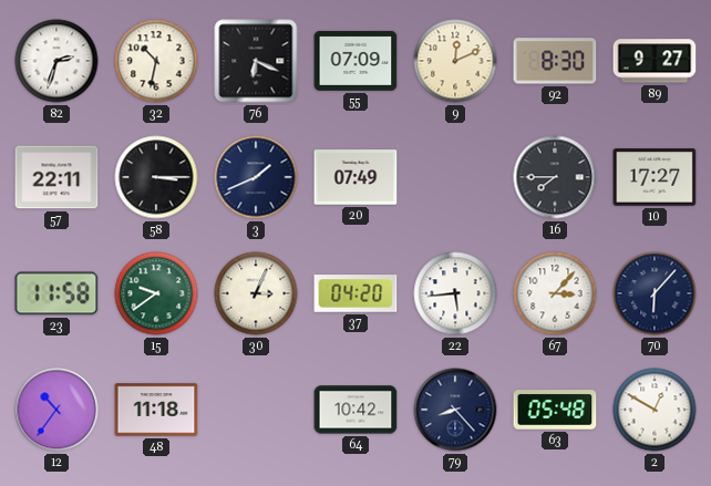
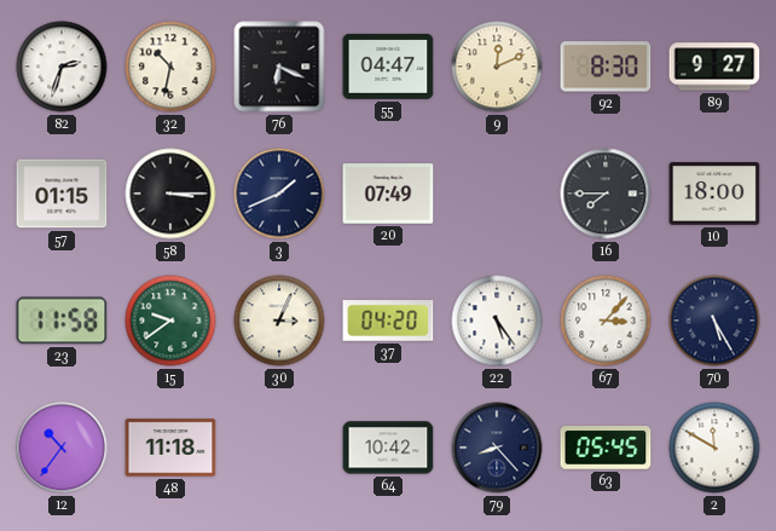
55: 07:09 -> 04:47 (388, 67)
57: 22:11 -> 01:15 (62, 194)
10: 17:27 -> 18:00 (714, 194)
22: 5:44 -> 5:24 (497, 321)
70: 6:07 -> 5:25 (714, 321)
63: 05:48 -> 05:45 (606, 448)
2: 12:50 -> 11:50 (714, 448)
